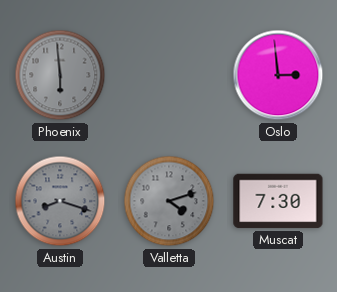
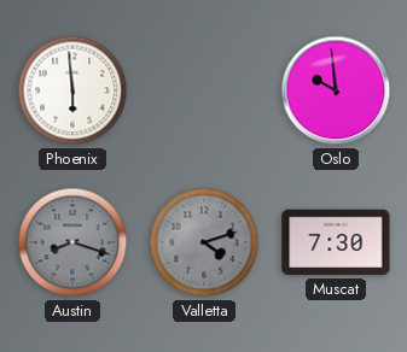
Phoenix dial: grey -> white (72, 90)
Oslo: 2:59 -> 9:59 (336, 90)
